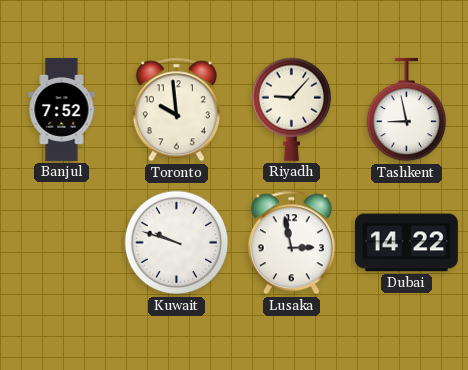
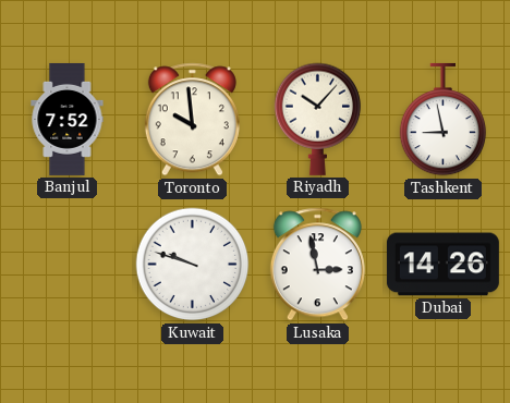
Riyadh: 9:07 -> 10:07 (318, 119)
Dubai: 14:22 -> 14:26 (442, 265)
